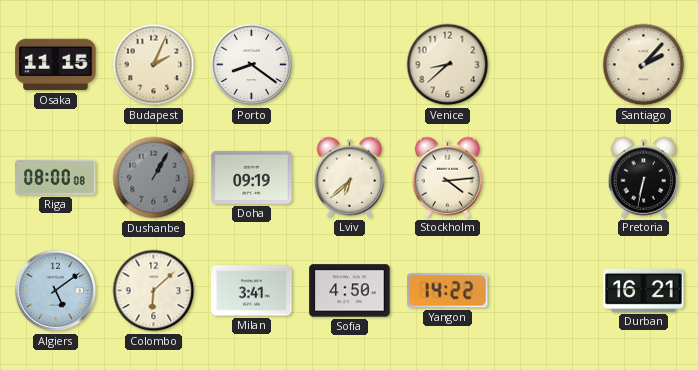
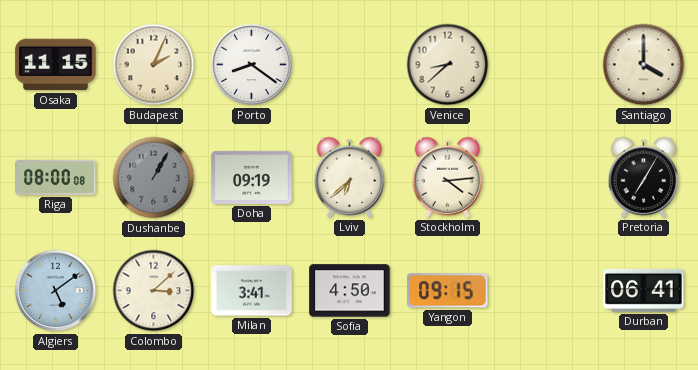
Santiago: 2:07 -> 4:00 (644, 65)
Pretoria: 6:32 -> 7:05 (644, 177)
Colombo: 6:08 -> 3:08 (154, 291)
Yangon: 14:22 -> 09:15 (448, 291)
Durban: 16:21 -> 06:41 (644, 290)
